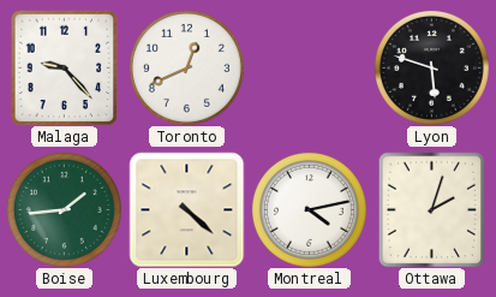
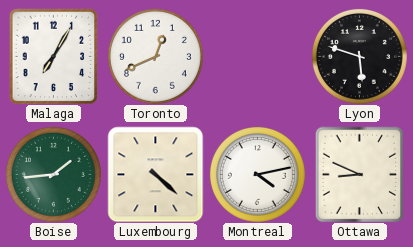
Malaga: 9:23 -> 7:05 (54, 56)
Ottawa: 2:03 -> 8:49 (360, 174)
